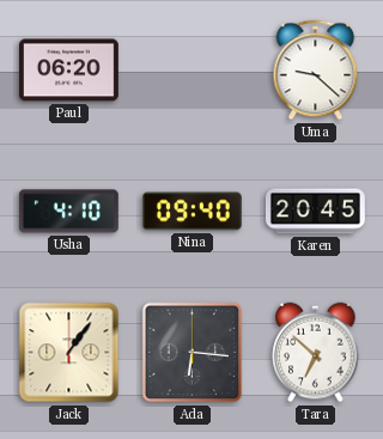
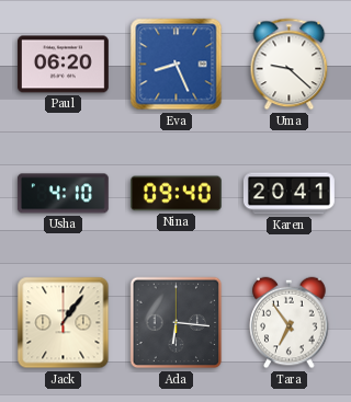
Eva: none -> 8:26 (177, 65)
Karen: 20:45 -> 20:41 (288, 194)
Tara: 6:52 -> 6:54 (290, 323)
